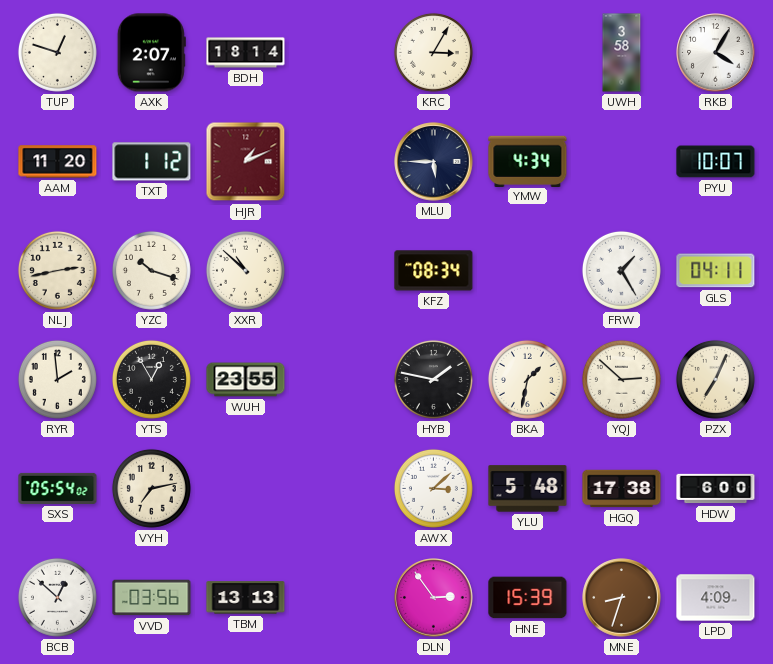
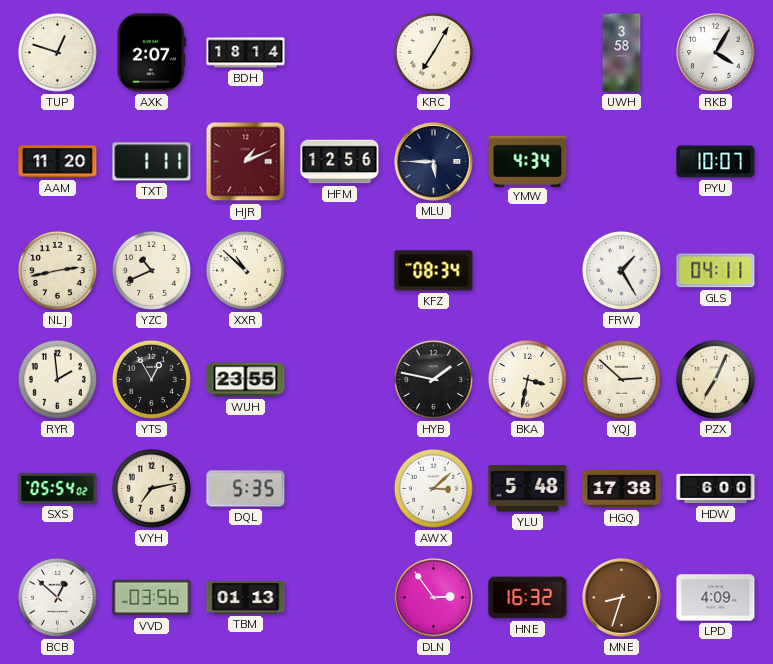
KRC: 3:05 -> 7:05 (433, 52)
TXT: 1:12 -> 1:11 (152, 162)
HFM: none -> 12:56 (340, 162)
YZC: 10:18 -> 10:41 (151, 270)
BKA: 1:32 -> 3:32 (527, 379)
DQL: none -> 5:35 (246, 489)
TBM: 13:13 -> 01:13 (246, 598)
HNE: 15:39 -> 16:32 (528, 598)
